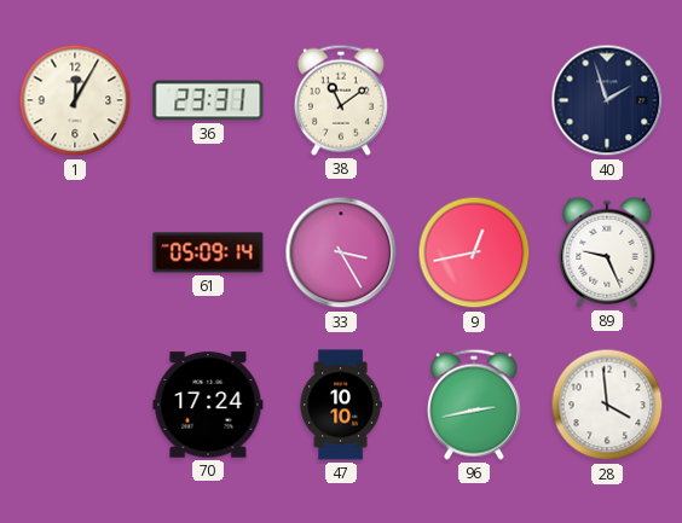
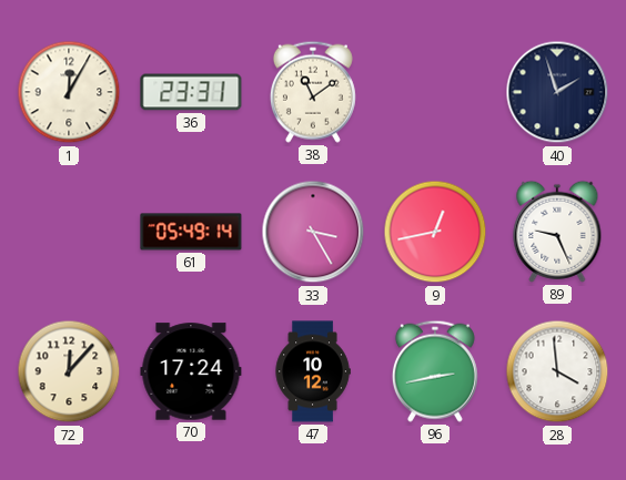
61: 05:09 -> 05:49 (191, 232)
72: none -> 12:07 (69, 371)
47: 10:10 -> 10:12 (313, 371)
